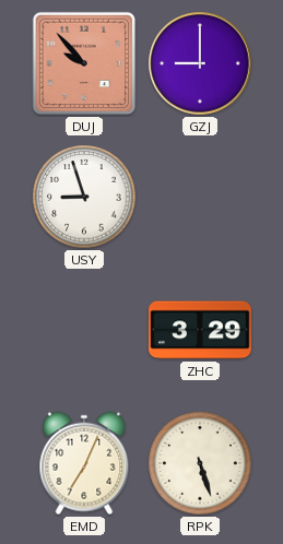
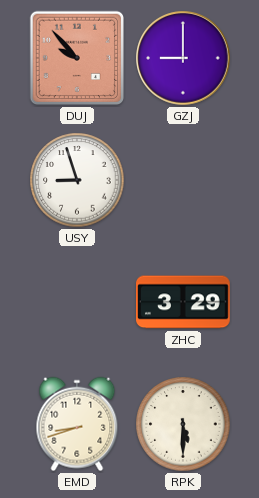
EMD: 7:04 -> 8:42 (77, 424)
RPK: 5:27 -> 5:30 (183, 424)
